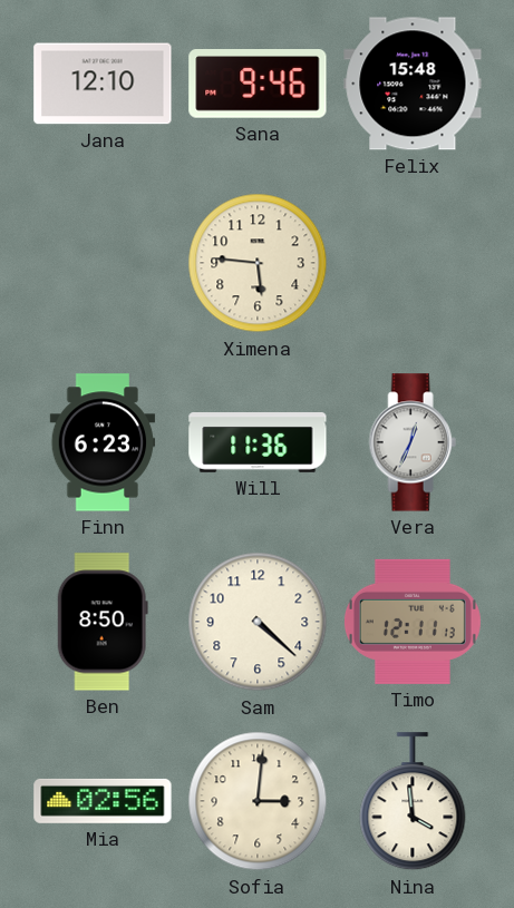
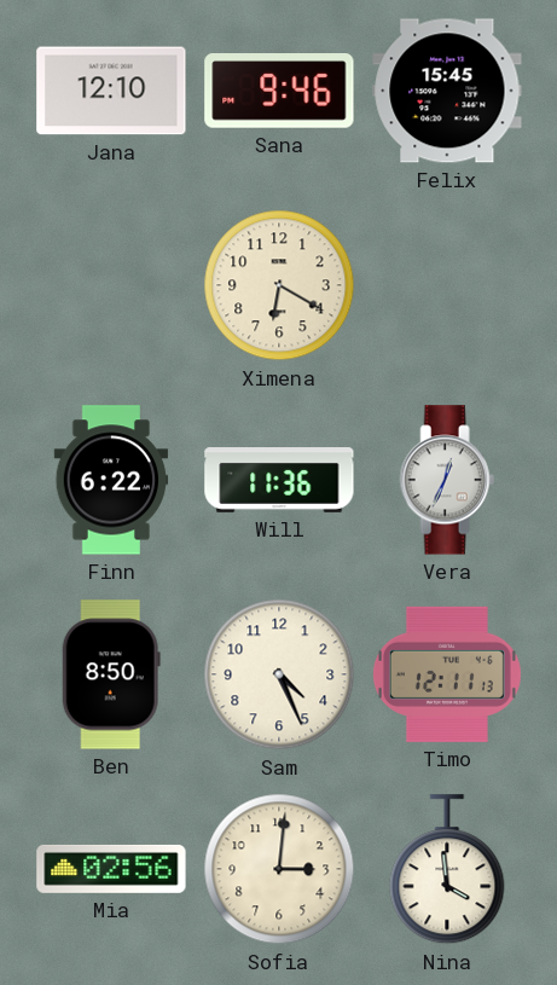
Felix: 15:48 -> 15:45 (447, 91)
Ximena: 5:46 -> 6:20 (279, 285)
Finn: 6:23 -> 6:22 (111, 480)
Sam: 4:22 -> 4:26 (279, 674)
